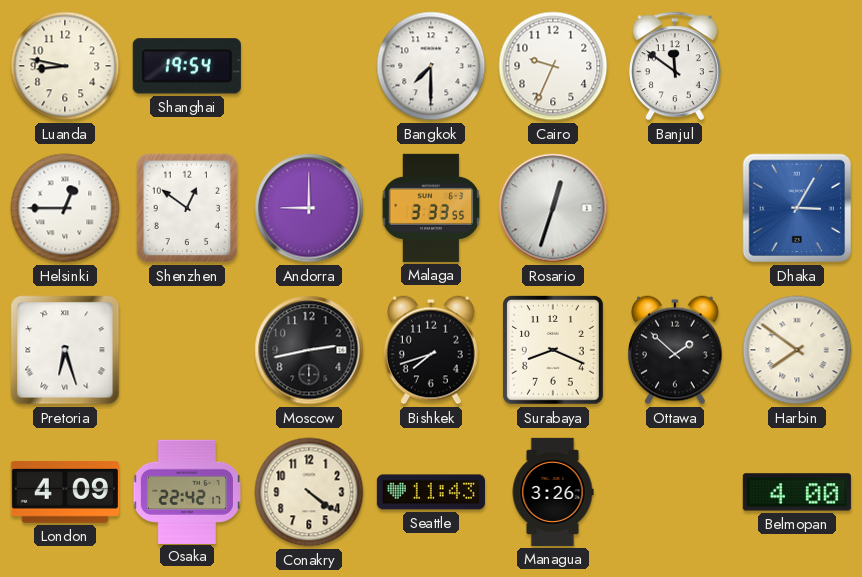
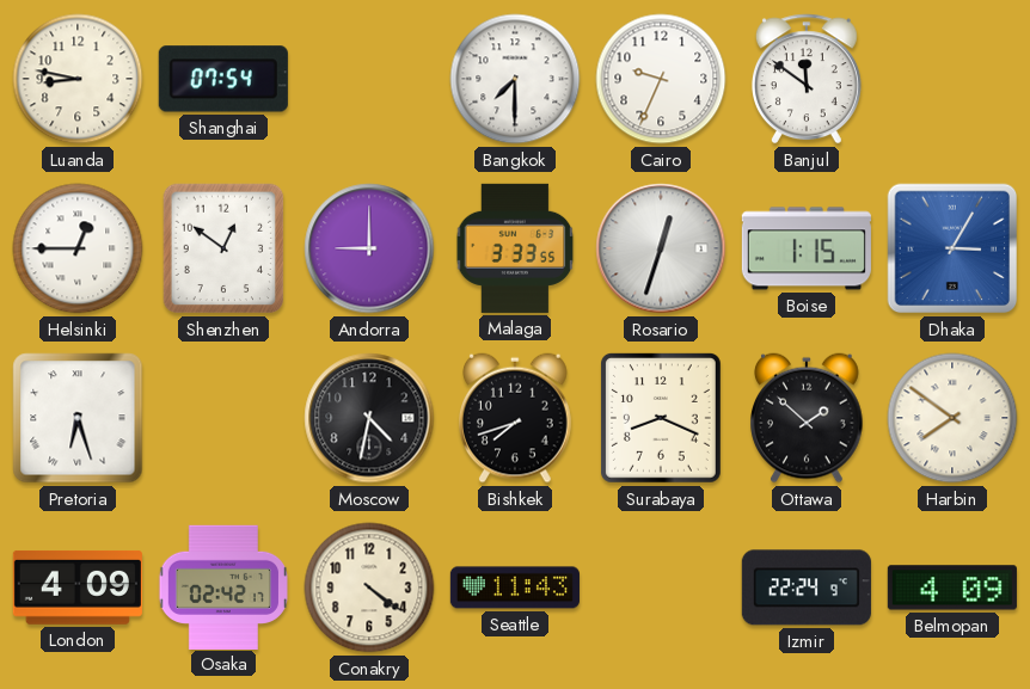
Shanghai: 19:54 -> 07:54 (223, 79)
Boise: none -> 1:15 (807, 248)
Moscow: 2:43 -> 4:32 (369, 418)
Osaka: 22:42 -> 02:42 (222, 586)
Managua: 3:26 -> none (553, 492)
Izmir: none -> 22:24 (807, 588)
Belmopan: 4:00 -> 4:09 (952, 588)
